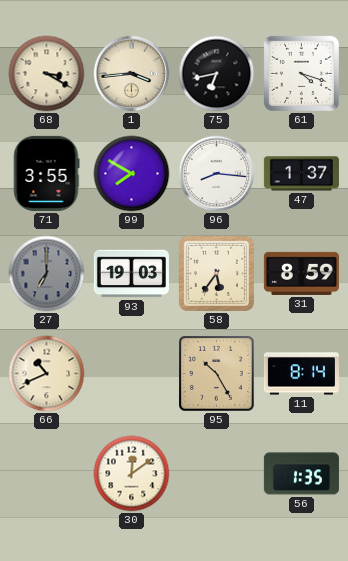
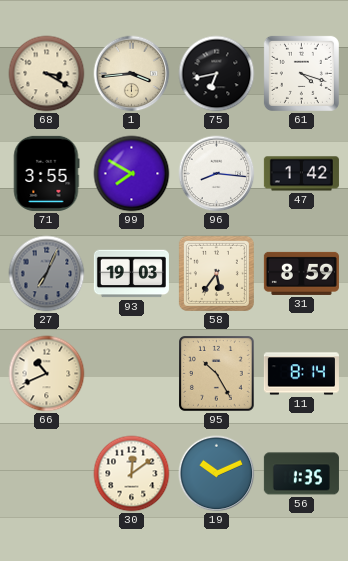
47: 1:37 -> 1:42 (301, 174)
27: 7:00 -> 7:04 (47, 274)
19: none -> 10:11 (217, 474)
